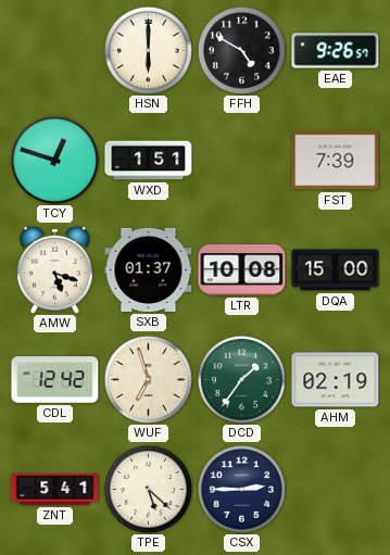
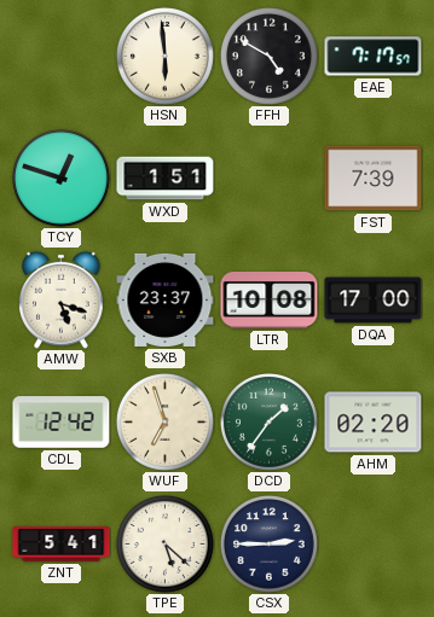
HSN: 6:00 -> 5:59 (164, 56)
EAE: 9:26 -> 7:17 (374, 57)
SXB: 01:37 -> 23:37 (166, 299)
DQA: 15:00 -> 17:00 (374, 301)
AHM: 02:19 -> 02:20 (374, 423)
